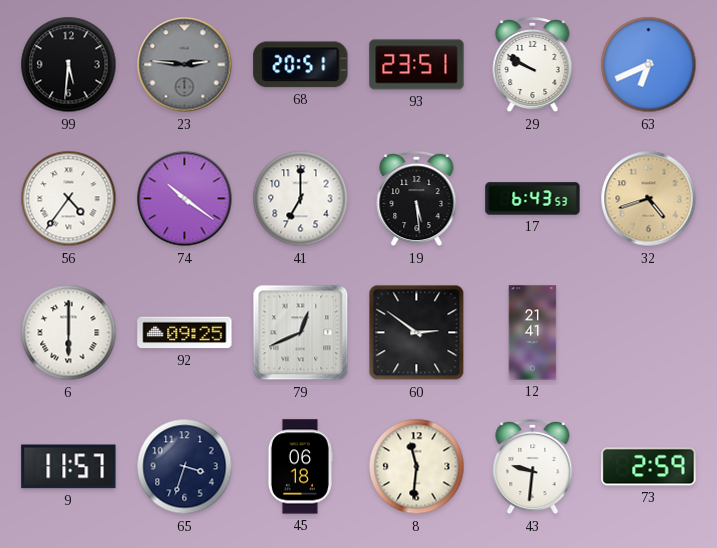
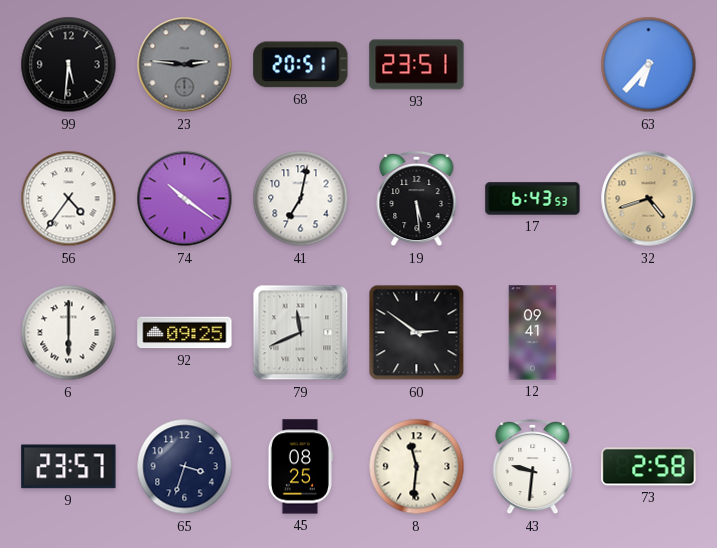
29: 9:50 -> none (533, 65)
63: 6:41 -> 6:37 (649, 65)
41: 7:00 -> 7:02 (301, 199)
79: 12:41 -> 11:41 (301, 333)
12: 21:41 -> 09:41 (533, 333)
9: 11:57 -> 23:57 (69, 467)
45: 06:18 -> 08:25 (300, 467)
73: 2:59 -> 2:58 (649, 467)
